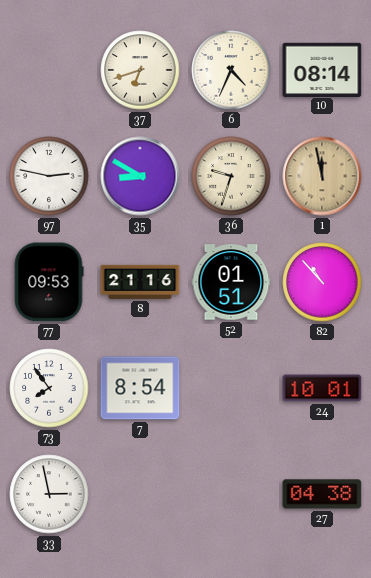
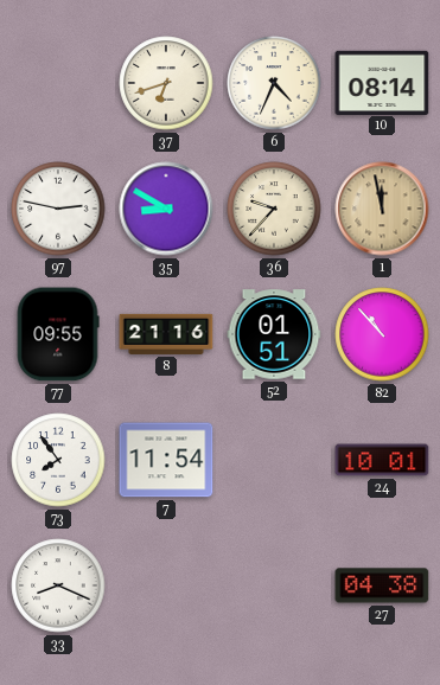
36: 9:33 -> 9:37 (274, 209)
77: 09:53 -> 09:55 (58, 334)
7: 8:54 -> 11:54 (166, 460)
33: 2:58 -> 8:19 (58, 585)
